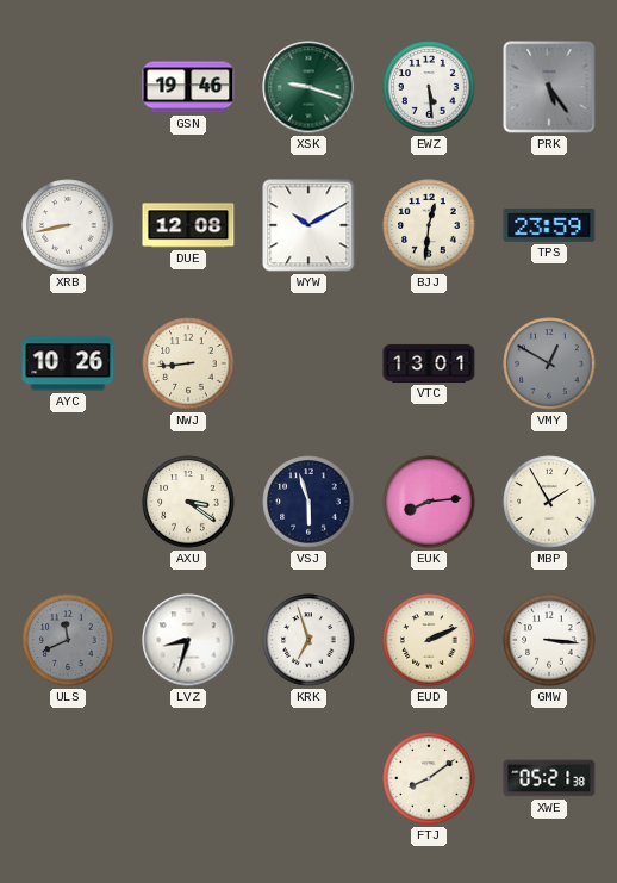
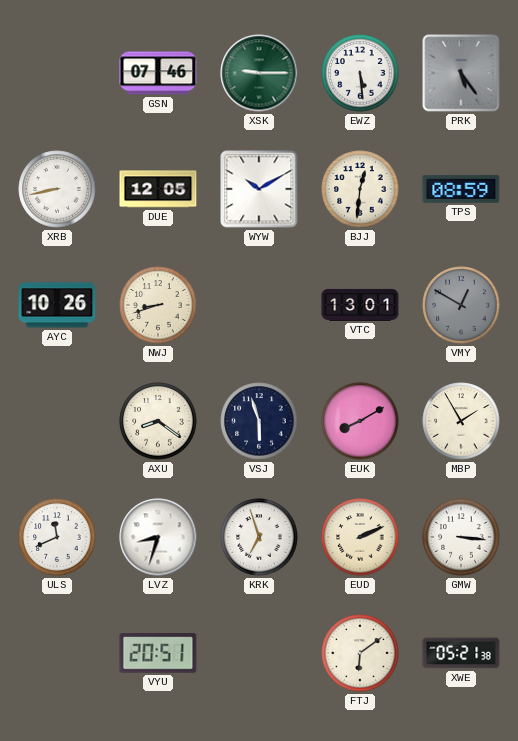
GSN: 19:46 -> 07:46 (158, 73)
XSK: 9:18 -> 9:15 (259, 73)
DUE: 12:08 -> 12:05 (158, 189)
TPS: 23:59 -> 08:59 (461, 189)
NWJ: 8:44 -> 8:42 (158, 305)
AXU: 3:21 -> 8:21 (158, 421)
EUK: 8:14 -> 8:10 (360, 421)
ULS dial: grey -> white (57, 537)
VYU: none -> 20:51 (158, 653)
FTJ: 8:09 -> 6:09 (360, 653)
